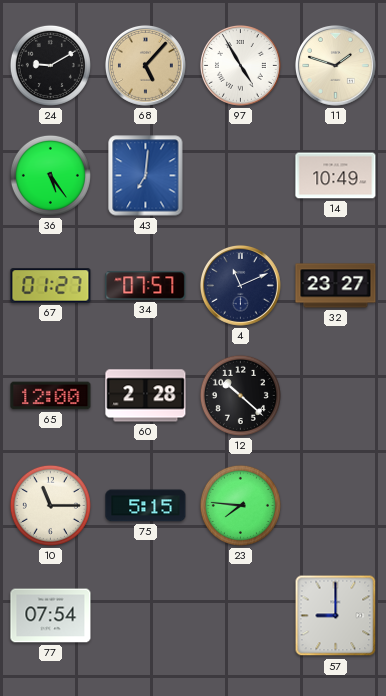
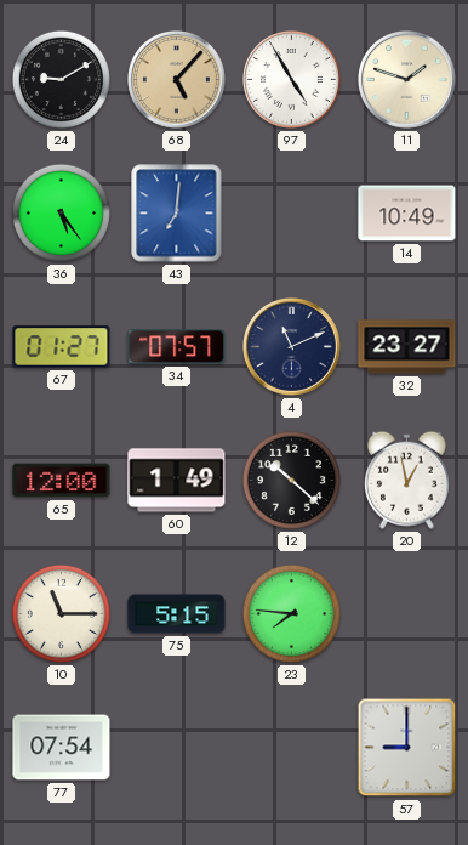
60: 2:28 -> 1:49 (177, 481)
20: none -> 12:58 (406, 480)
